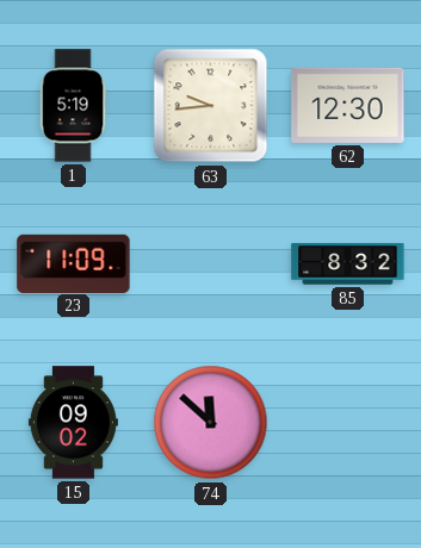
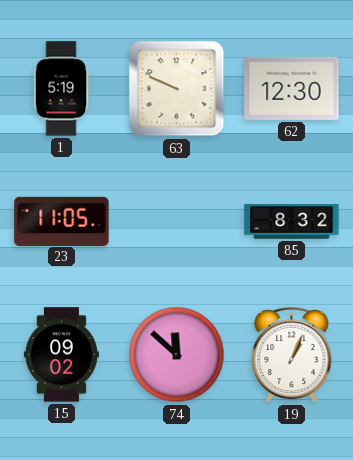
63: 9:44 -> 9:49 (177, 89)
23: 11:09 -> 11:05 (62, 221)
19: none -> 1:04 (292, 355)
